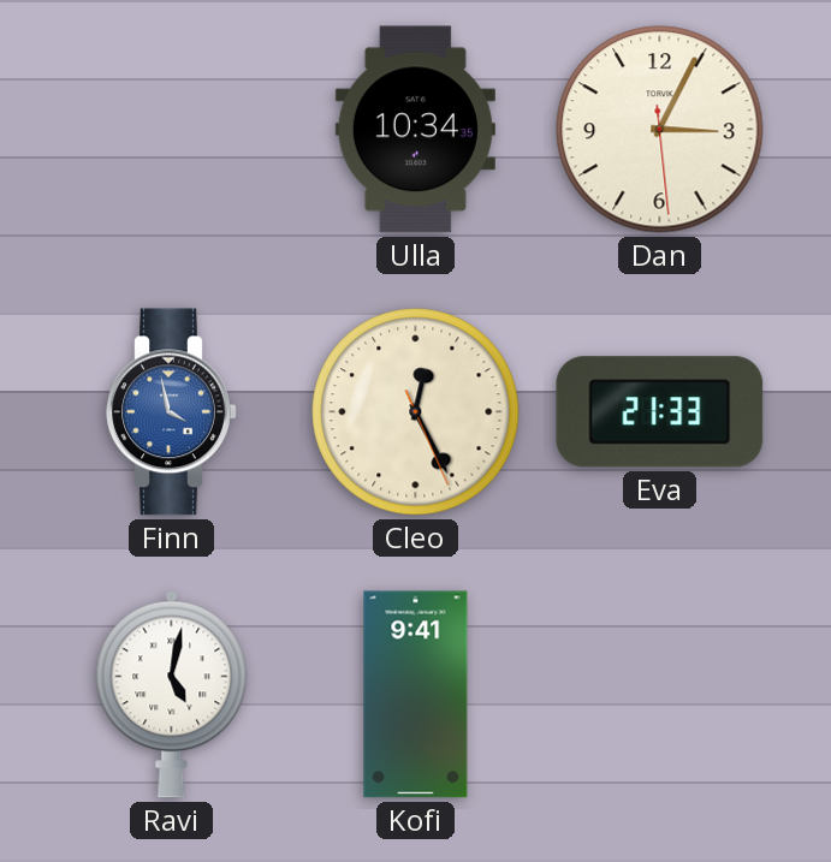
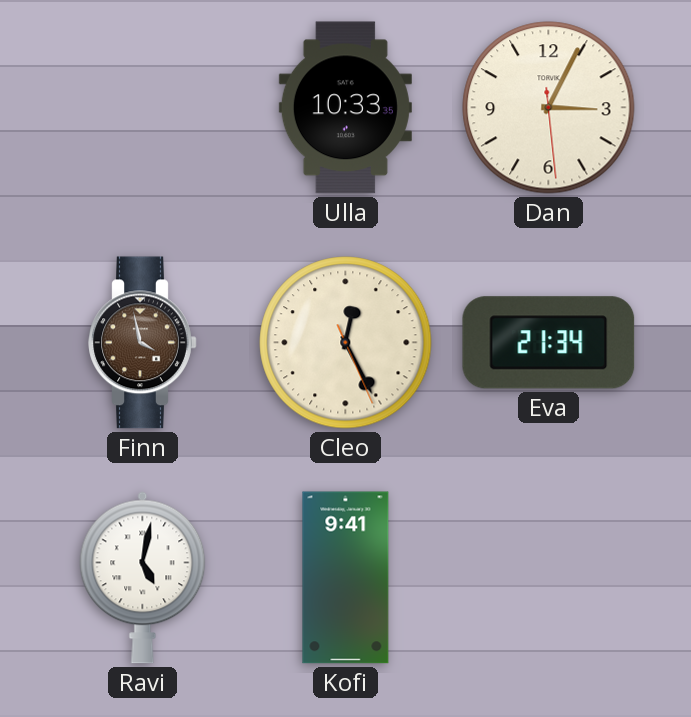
Ulla: 10:34 -> 10:33 (345, 108)
Finn dial: blue -> brown (143, 343)
Eva: 21:33 -> 21:34 (549, 343)
